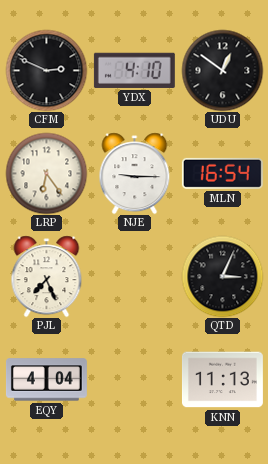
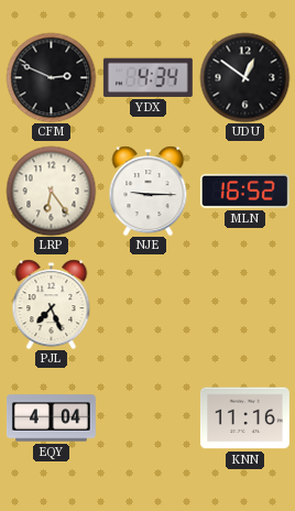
YDX: 4:10 -> 4:34 (147, 77)
MLN: 16:54 -> 16:52 (244, 191)
QTD: 3:04 -> none (222, 276)
KNN: 11:13 -> 11:16 (244, 418)
